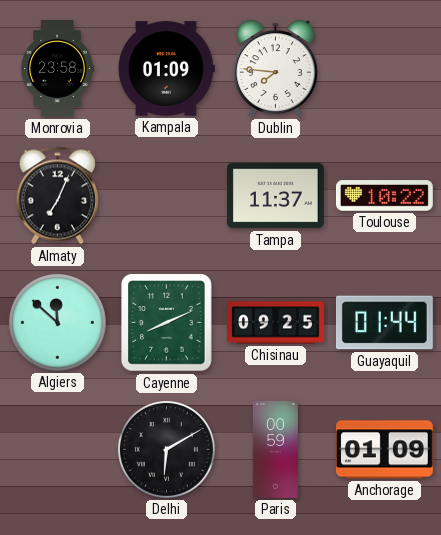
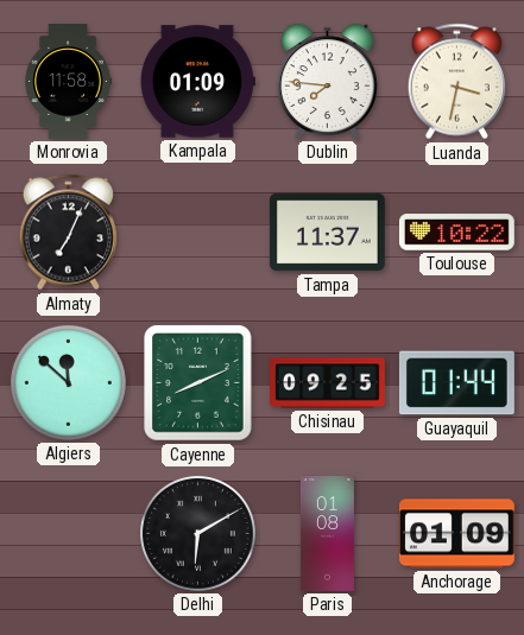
Monrovia: 23:58 -> 11:58 (68, 82)
Luanda: none -> 3:32 (456, 82)
Paris: 00:59 -> 01:08 (327, 534)
